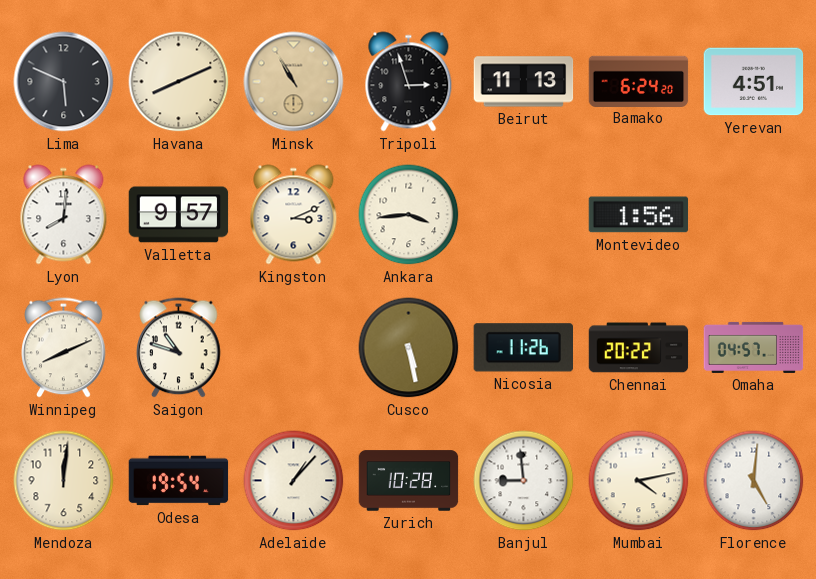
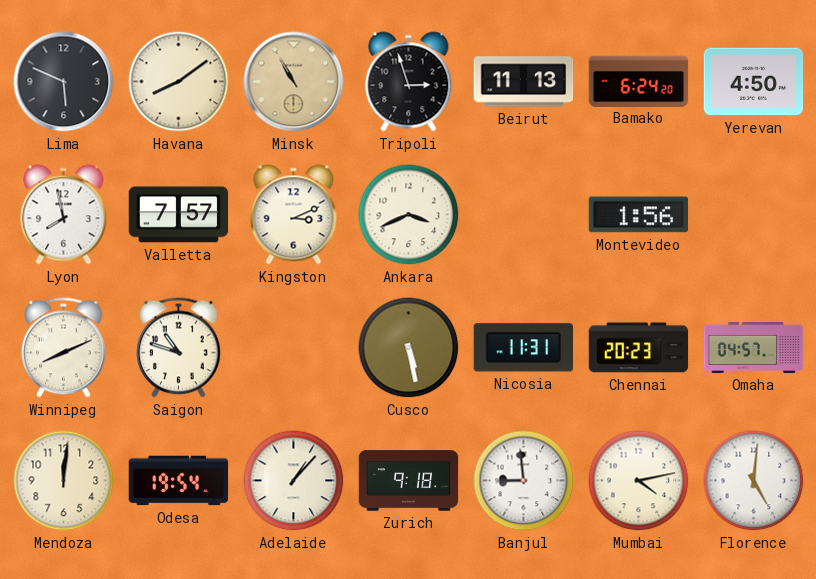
Havana: 8:11 -> 8:09 (179, 82)
Yerevan: 4:51 -> 4:50 (754, 82)
Lyon: 8:01 -> 7:58 (64, 215)
Valletta: 9:57 -> 7:57 (179, 215)
Ankara: 3:44 -> 3:41 (409, 215)
Nicosia: 11:26 -> 11:31 (523, 348)
Chennai: 20:22 -> 20:23 (639, 348)
Zurich: 10:28 -> 9:18 (409, 481)
